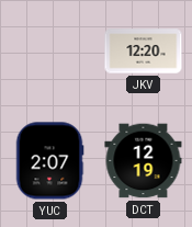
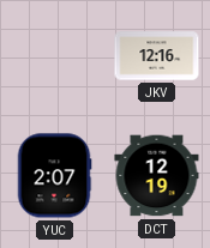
JKV: 12:20 -> 12:16 (157, 56)
